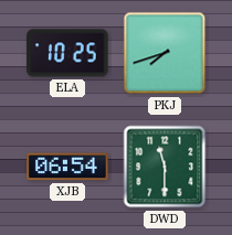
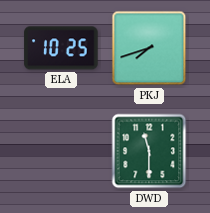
XJB: 06:54 -> none (67, 167)
